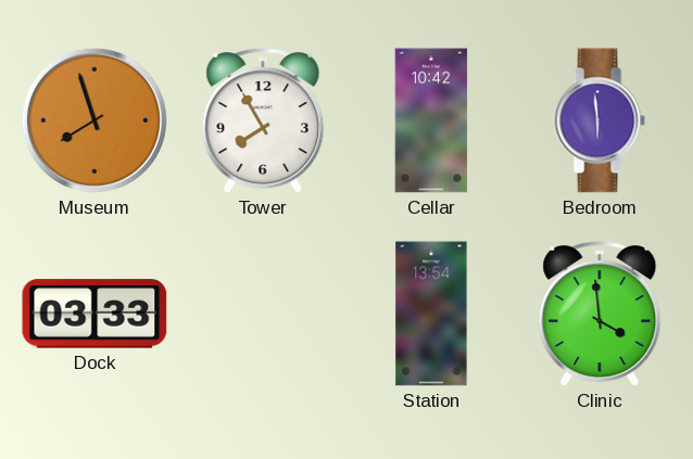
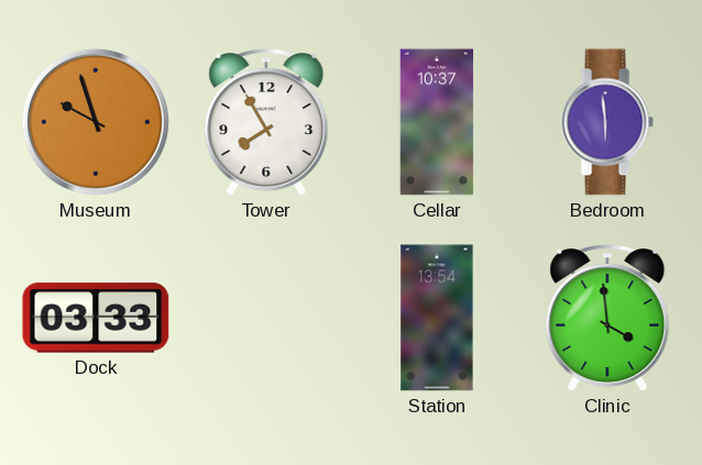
Museum: 7:57 -> 9:57 (96, 122)
Cellar: 10:42 -> 10:37 (437, 122)
